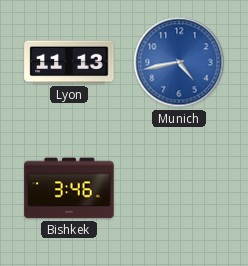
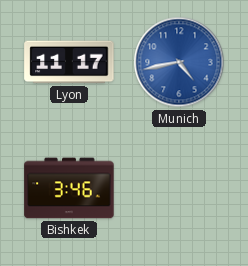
Lyon: 11:13 -> 11:17 (69, 62)
